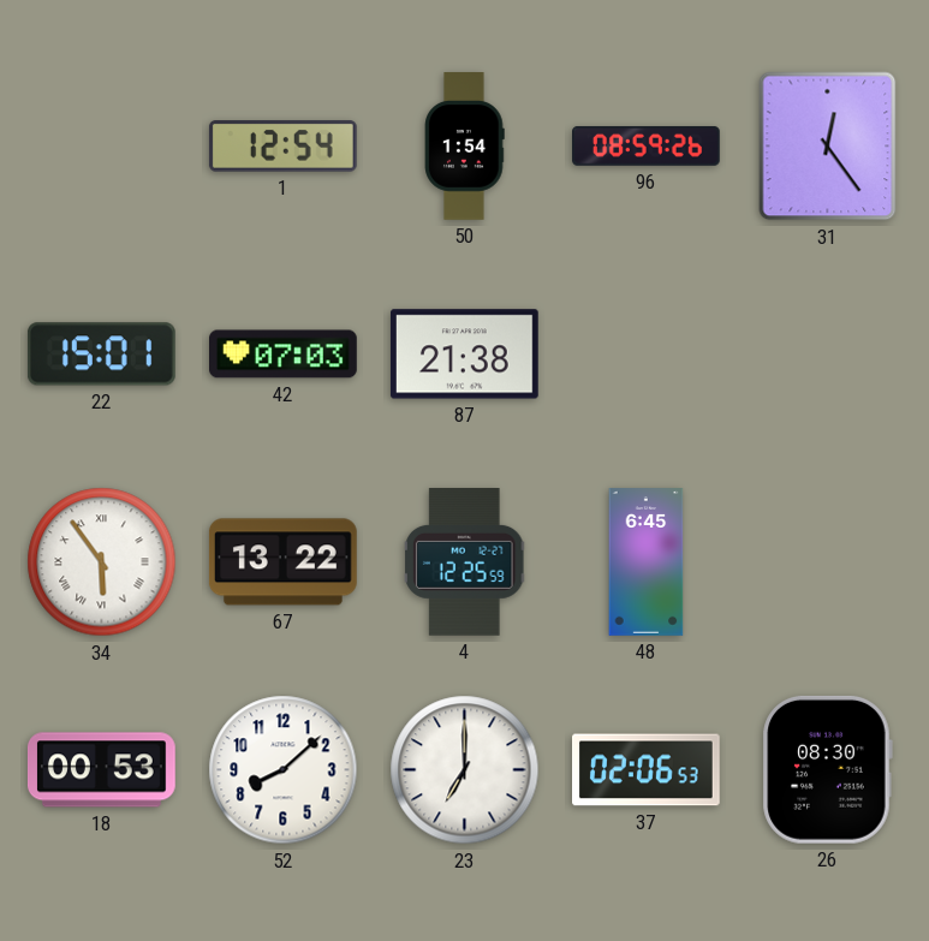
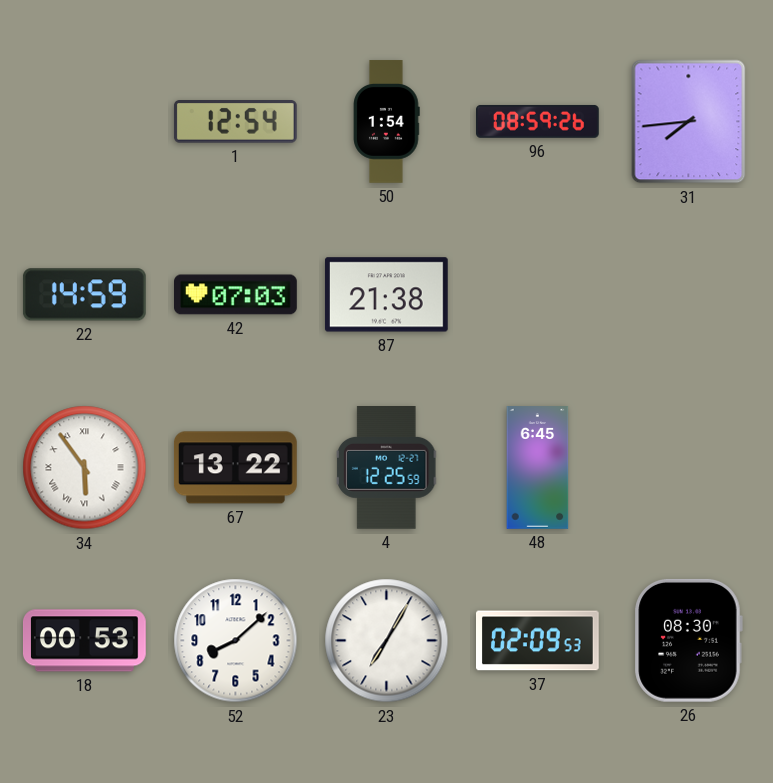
31: 12:24 -> 7:44 (689, 122)
22: 15:01 -> 14:59 (84, 295)
23: 7:00 -> 7:05 (387, 641)
37: 02:06 -> 02:09 (538, 641)
